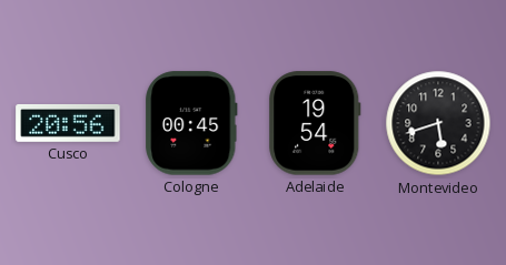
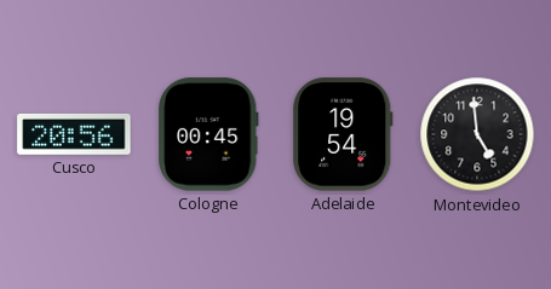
Montevideo: 5:42 -> 4:59 (477, 134)
